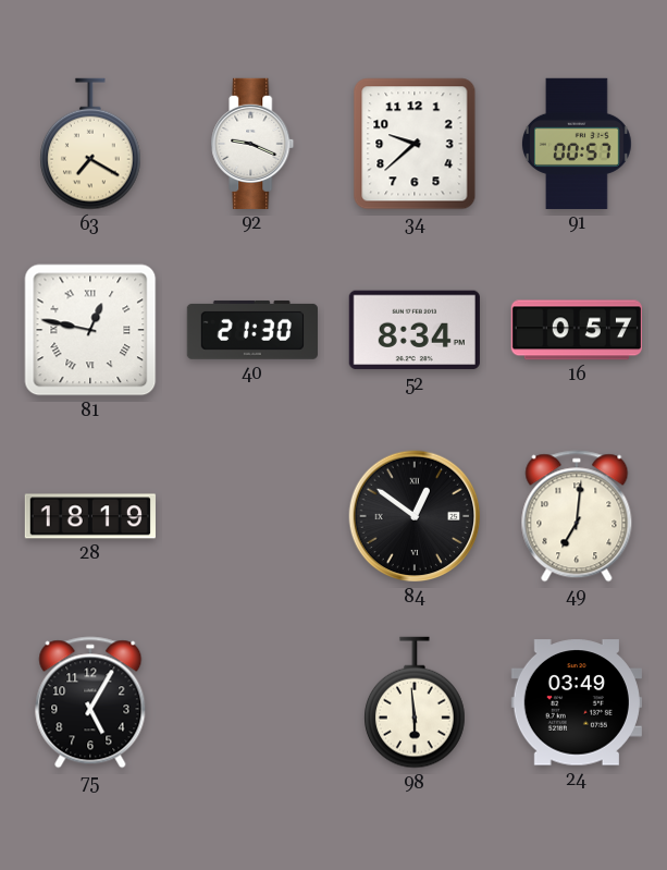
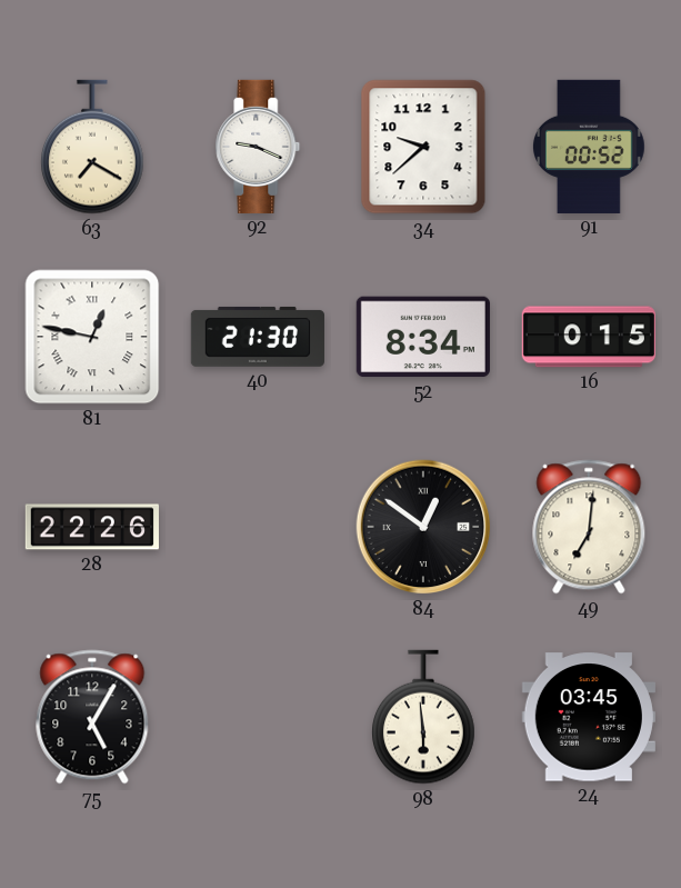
91: 00:57 -> 00:52 (589, 147)
16: 0:57 -> 0:15 (589, 337)
28: 18:19 -> 22:26 (92, 527)
24: 03:49 -> 03:45 (589, 717)
